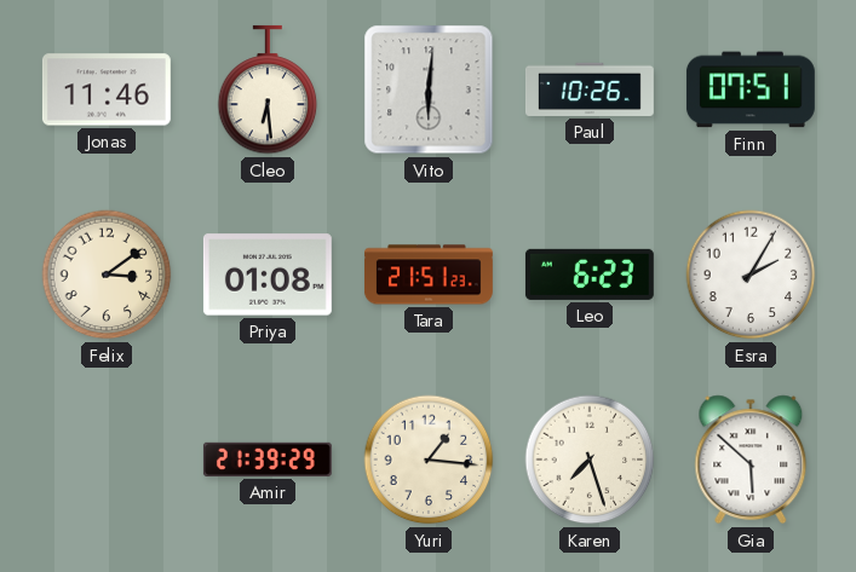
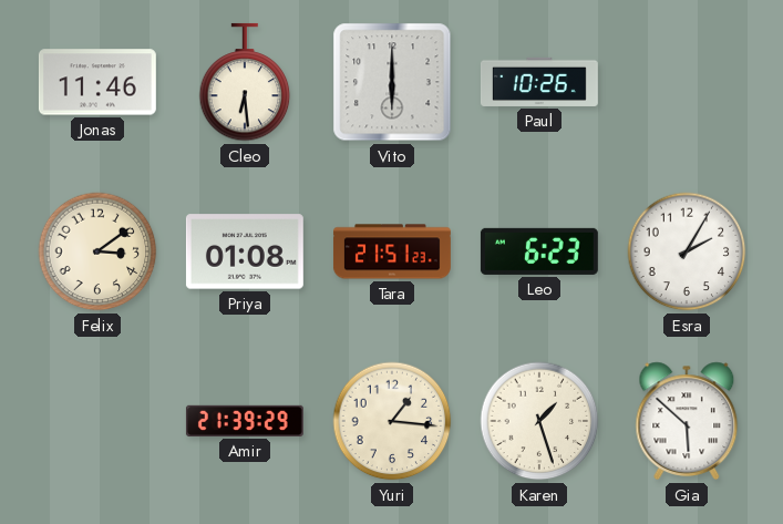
Vito: 6:01 -> 6:00 (392, 82)
Finn: 07:51 -> none (751, 89)
Karen: 7:27 -> 1:27 (539, 421)
